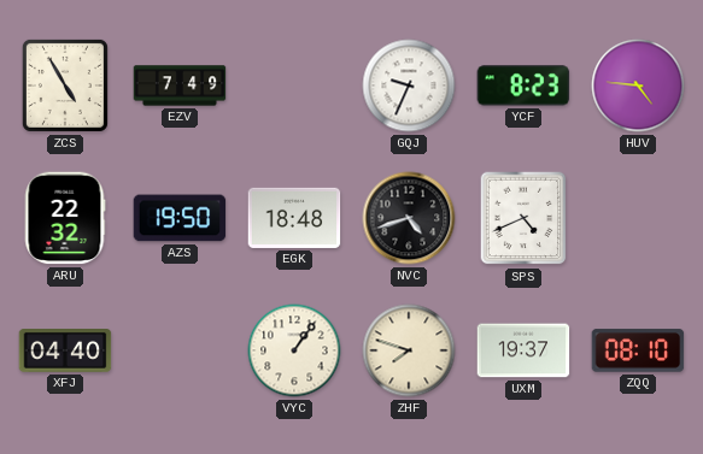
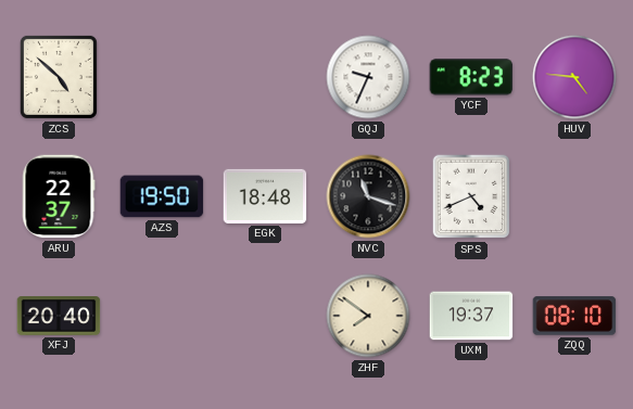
ZCS: 4:55 -> 4:52 (59, 77)
EZV: 7:49 -> none (180, 86)
ARU: 22:32 -> 22:37 (59, 196)
NVC: 4:42 -> 11:18 (368, 196)
XFJ: 04:40 -> 20:40 (59, 317)
VYC: 1:06 -> none (294, 350)
ZHF: 7:48 -> 7:51 (368, 316)
